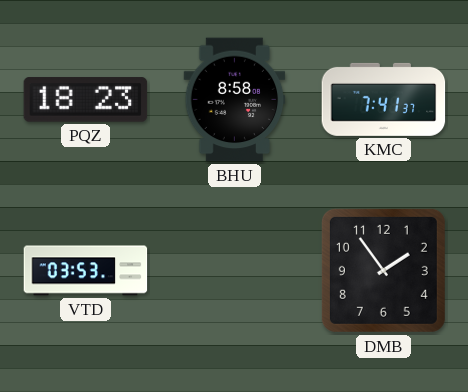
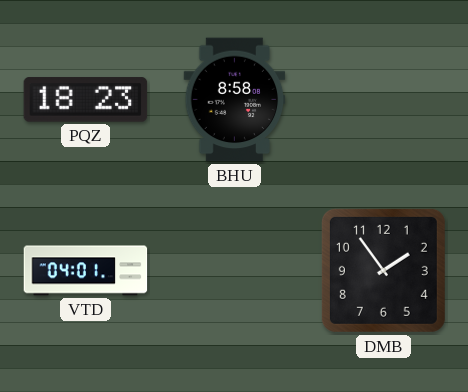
KMC: 7:41 -> none (384, 99)
VTD: 03:53 -> 04:01 (86, 271)
